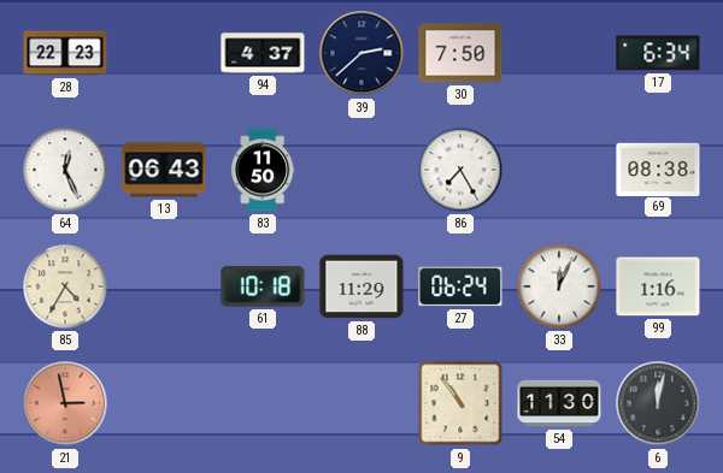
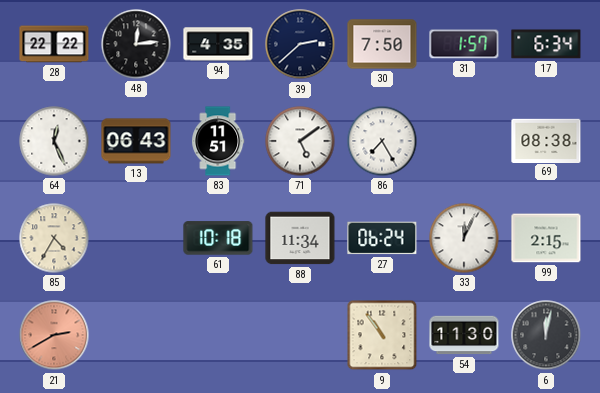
28: 22:23 -> 22:22 (54, 44)
48: none -> 12:14 (136, 44)
94: 4:37 -> 4:35 (218, 44)
31: none -> 1:57 (464, 44)
83: 11:50 -> 11:51 (218, 141)
71: none -> 5:09 (300, 141)
88: 11:29 -> 11:34 (300, 238)
99: 1:16 -> 2:15 (546, 238)
21: 2:58 -> 2:40 (54, 335)
